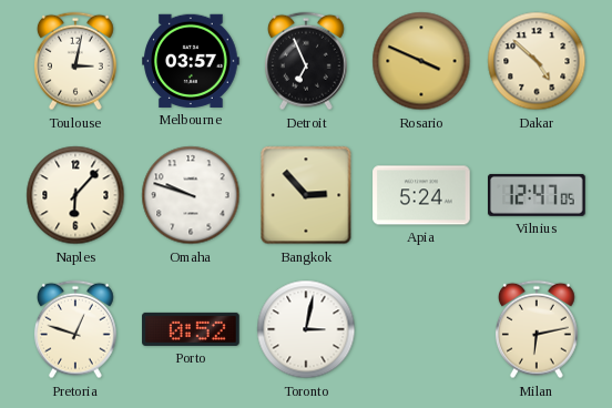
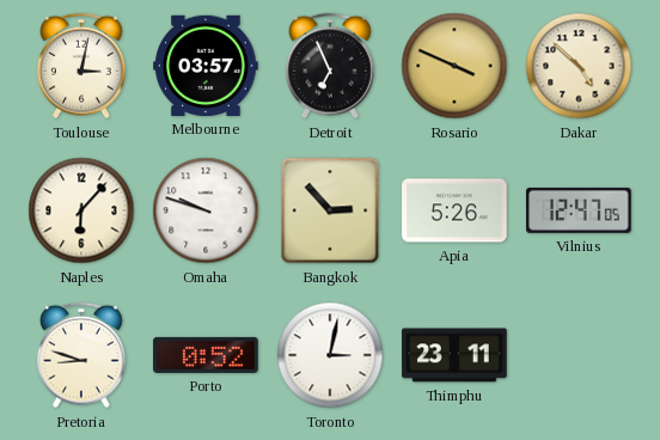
Apia: 5:24 -> 5:26 (454, 210)
Pretoria: 12:48 -> 8:48 (81, 355)
Thimphu: none -> 23:11 (454, 355)
Milan: 6:13 -> none (537, 329)
